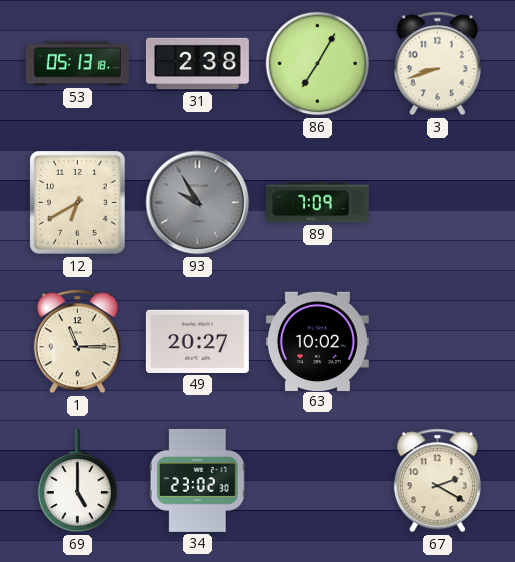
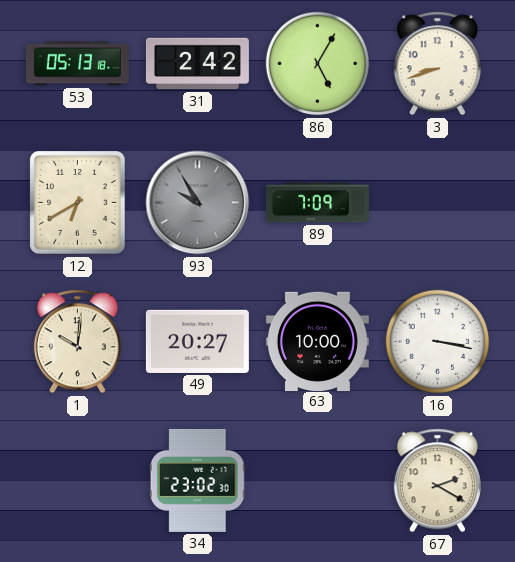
31: 2:38 -> 2:42 (197, 64)
86: 7:05 -> 5:05 (318, 64)
1: 11:15 -> 10:01 (77, 342)
63: 10:02 -> 10:00 (317, 341)
16: none -> 3:17 (438, 342)
69: 5:00 -> none (78, 481)
